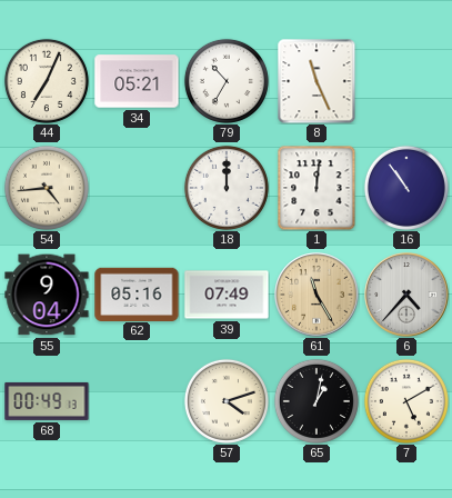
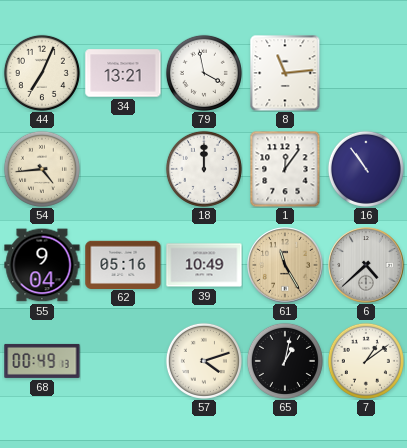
34: 05:21 -> 13:21 (123, 73)
79: 10:35 -> 3:58 (204, 73)
8: 11:26 -> 11:14 (285, 73)
1: 12:01 -> 12:06 (285, 169)
39: 07:49 -> 10:49 (204, 265)
6: 4:37 -> 4:38 (366, 265)
7: 5:10 -> 1:09 (366, 361)
